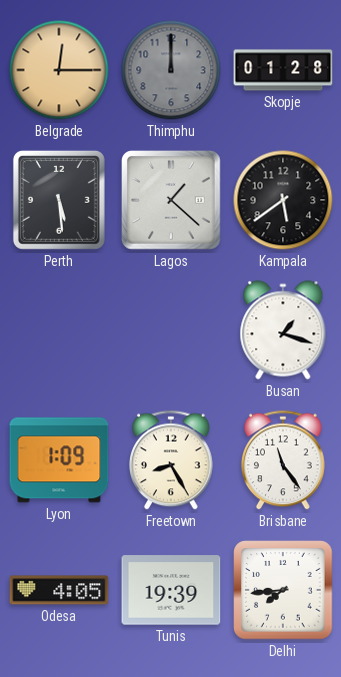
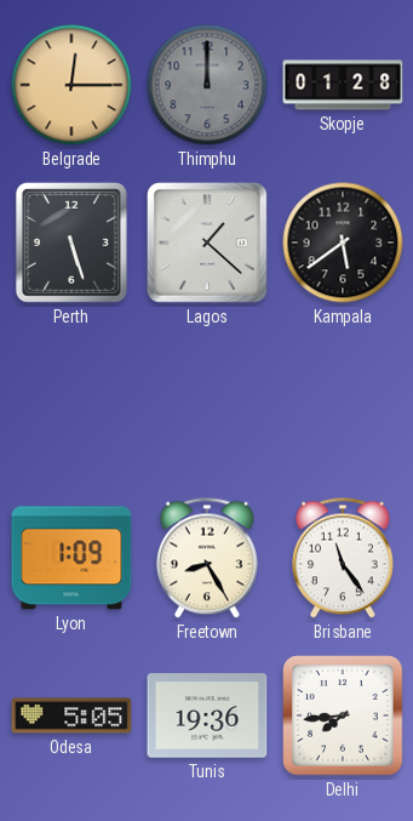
Perth: 5:29 -> 5:27 (71, 243)
Busan: 1:18 -> none (283, 330)
Odesa: 4:05 -> 5:05 (71, 715)
Tunis: 19:39 -> 19:36 (207, 715)
